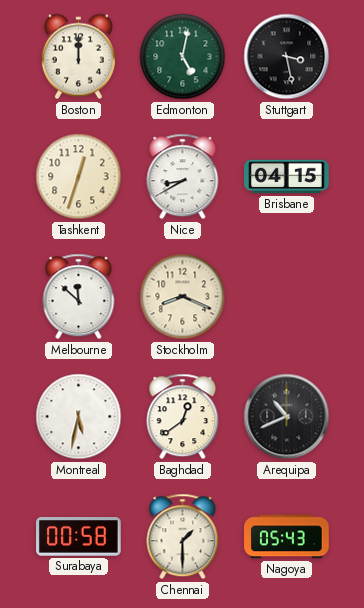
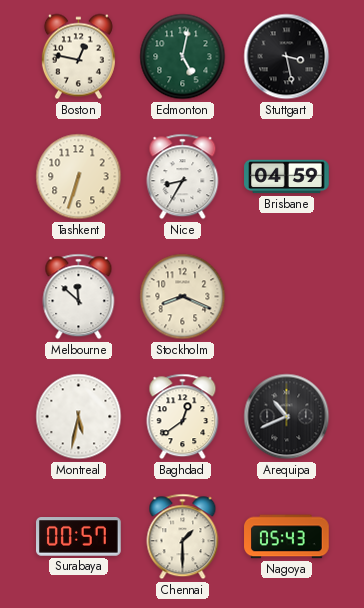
Boston: 12:00 -> 12:47 (78, 57)
Tashkent: 12:33 -> 6:33 (79, 177)
Nice: 8:40 -> 8:35 (183, 177)
Brisbane: 04:15 -> 04:59 (287, 177)
Surabaya: 00:58 -> 00:57 (79, 537)
